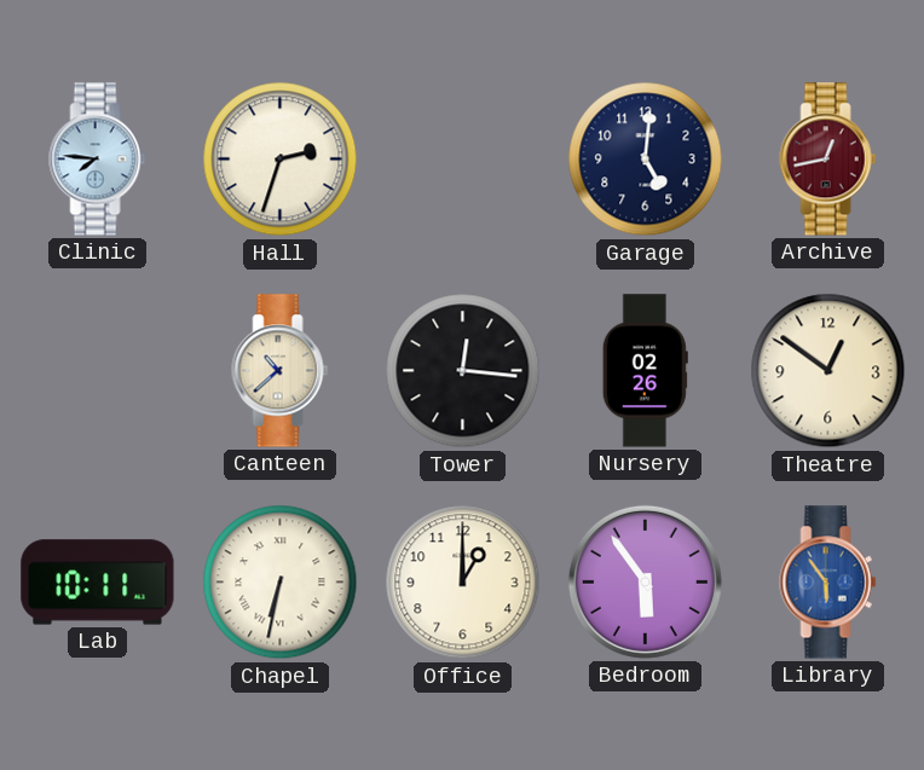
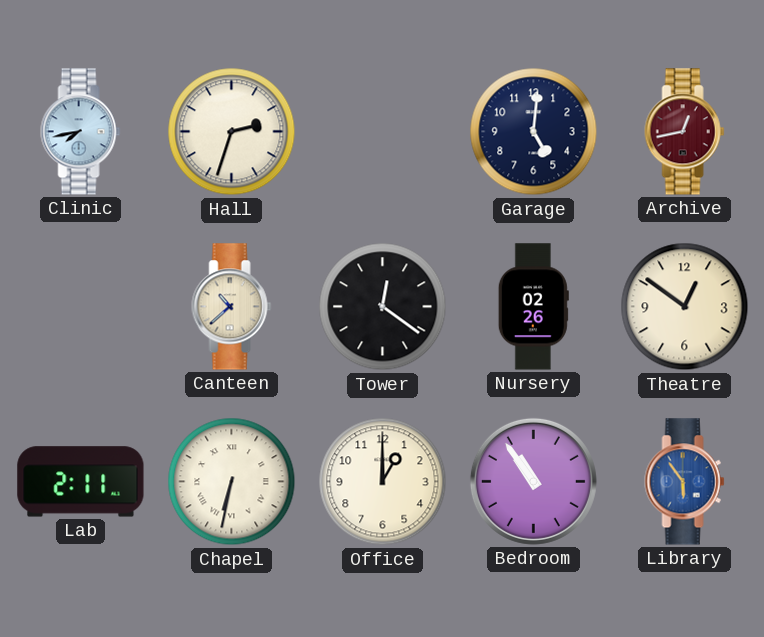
Clinic: 7:46 -> 7:43 (81, 132)
Tower: 12:16 -> 12:21 (383, 307)
Lab: 10:11 -> 2:11 (81, 482)
Bedroom: 5:54 -> 10:54 (533, 481)
